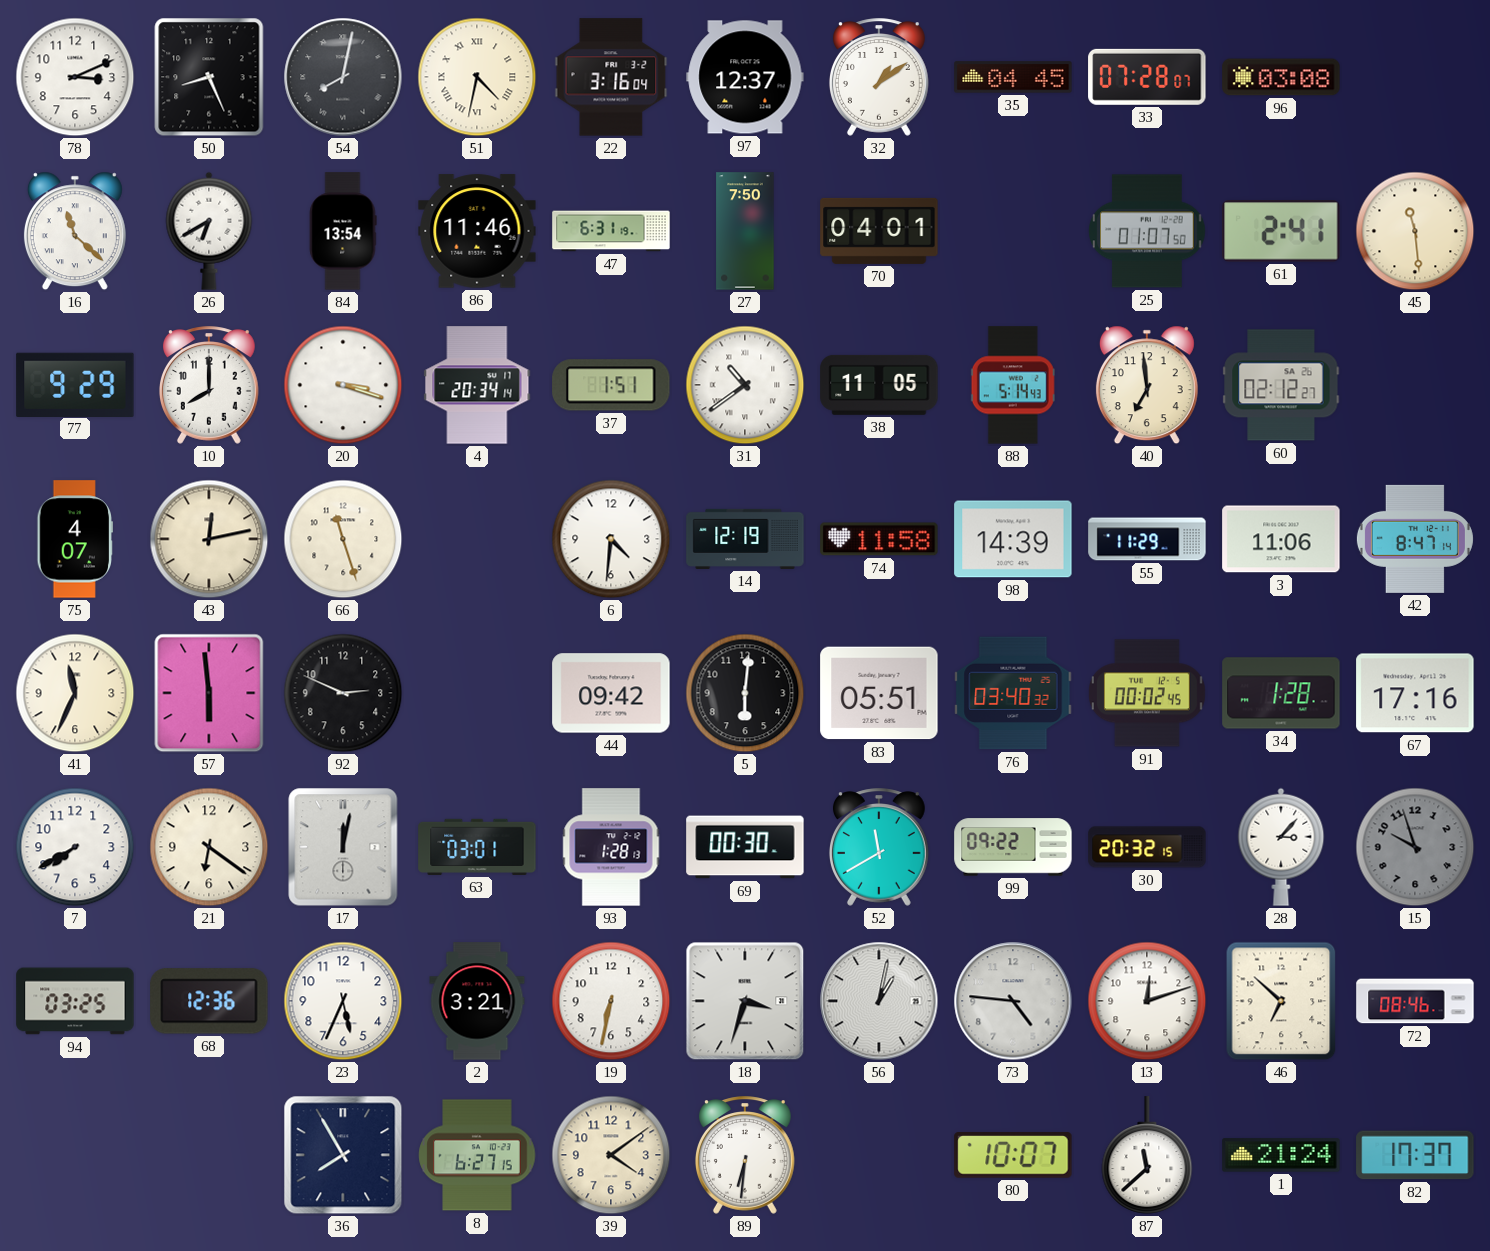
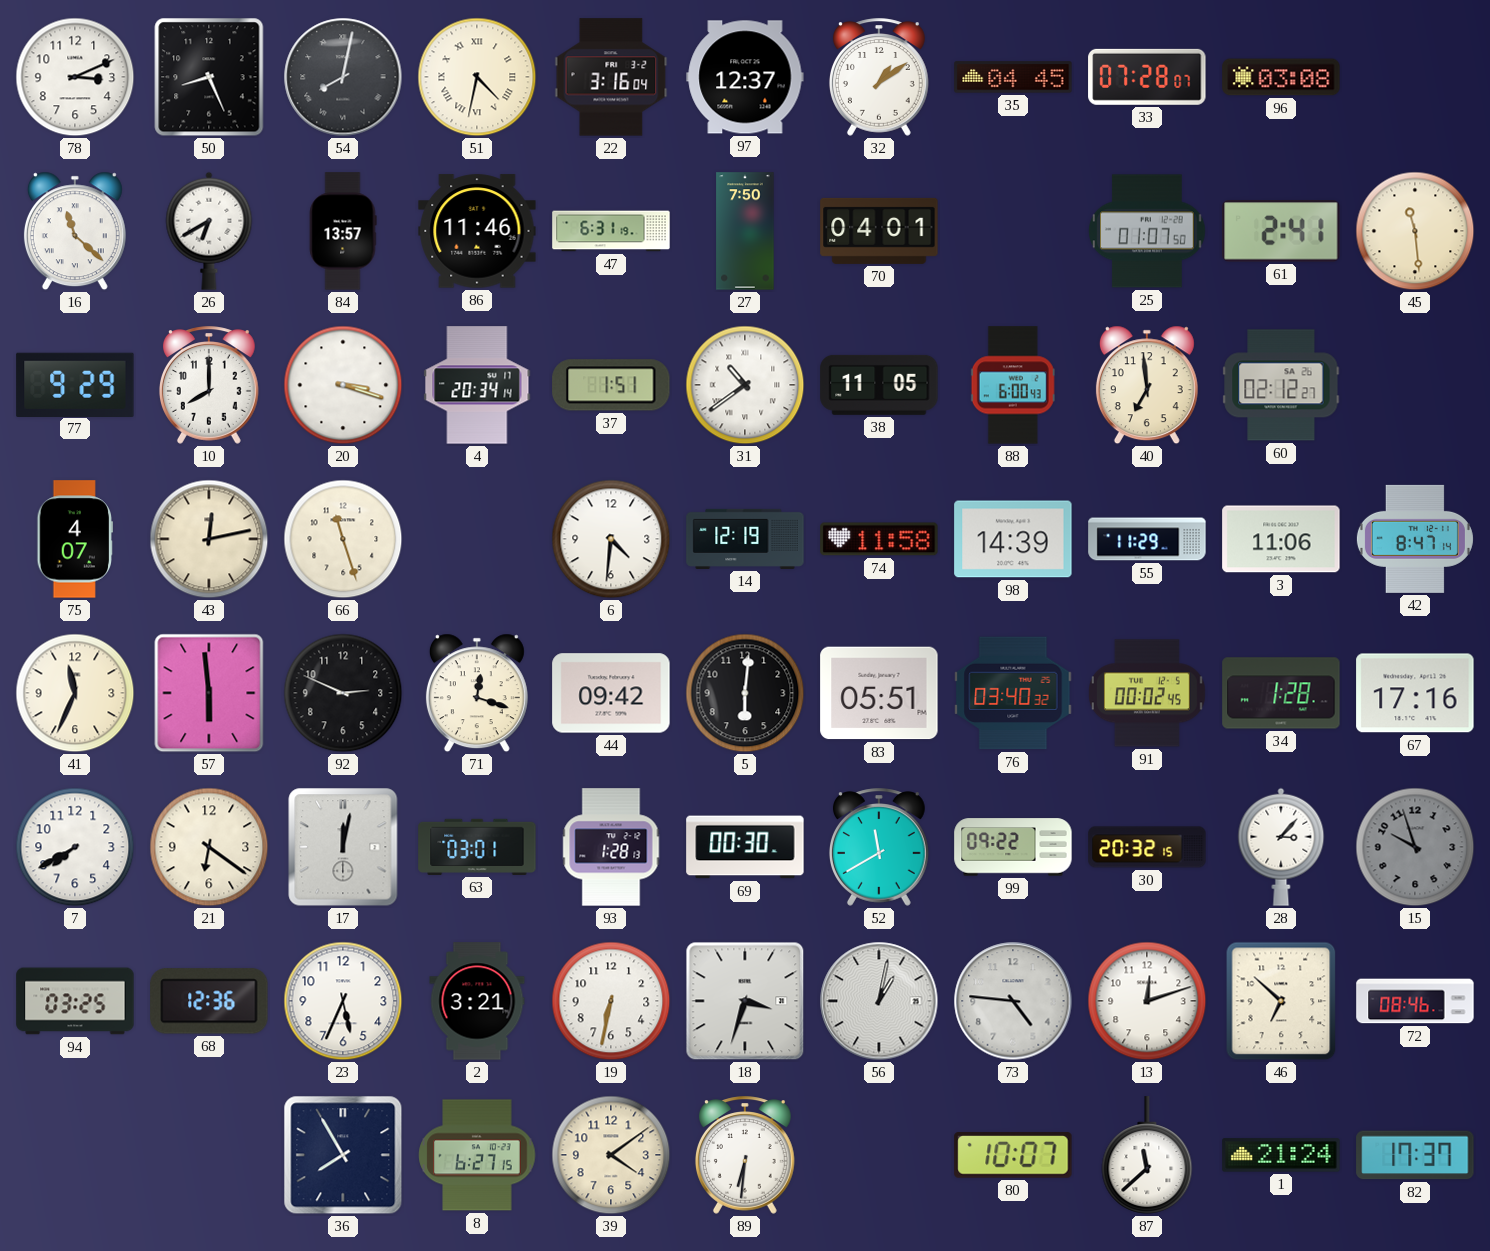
84: 13:54 -> 13:57 (343, 231)
88: 5:14 -> 6:00 (1013, 385)
71: none -> 12:18 (477, 693)
